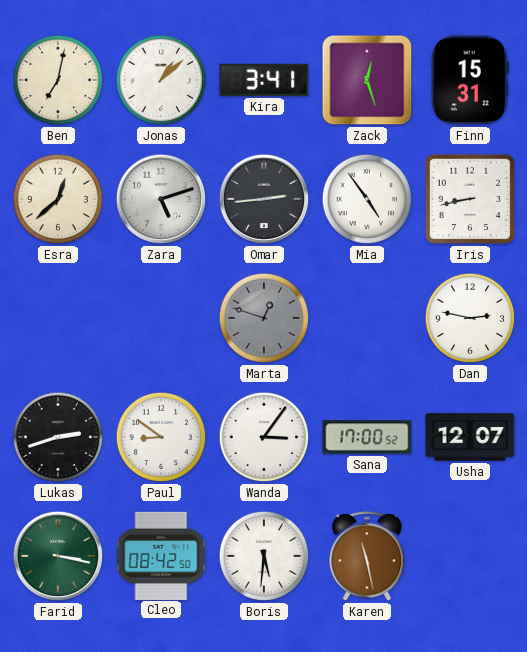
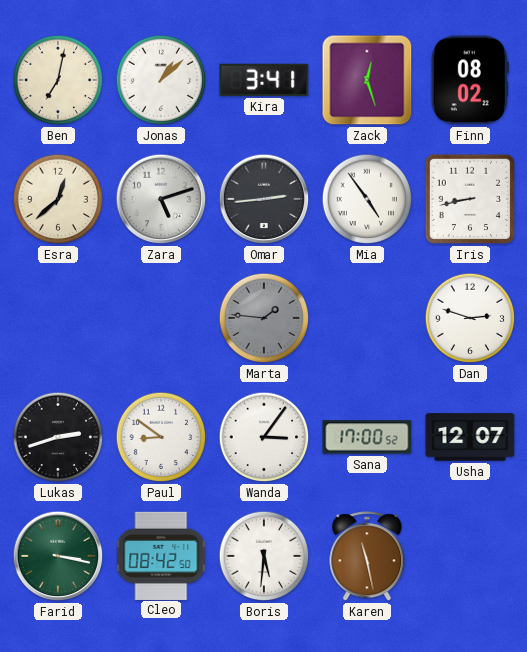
Finn: 15:31 -> 08:02 (470, 80)
Marta: 12:48 -> 1:46 (264, 318)
Dan: 2:47 -> 2:48 (470, 318)
